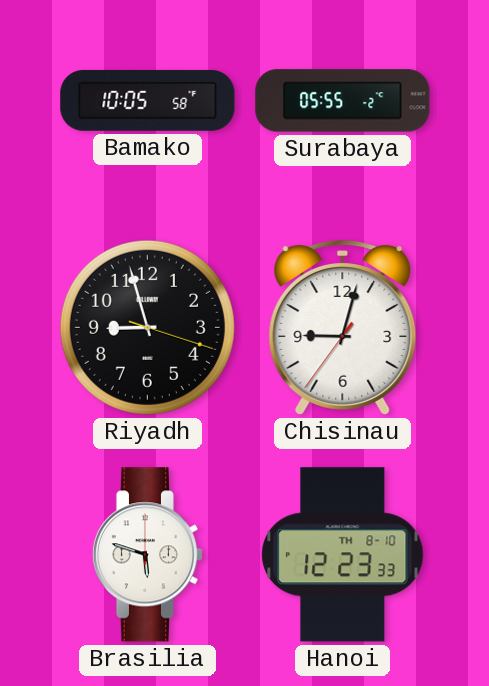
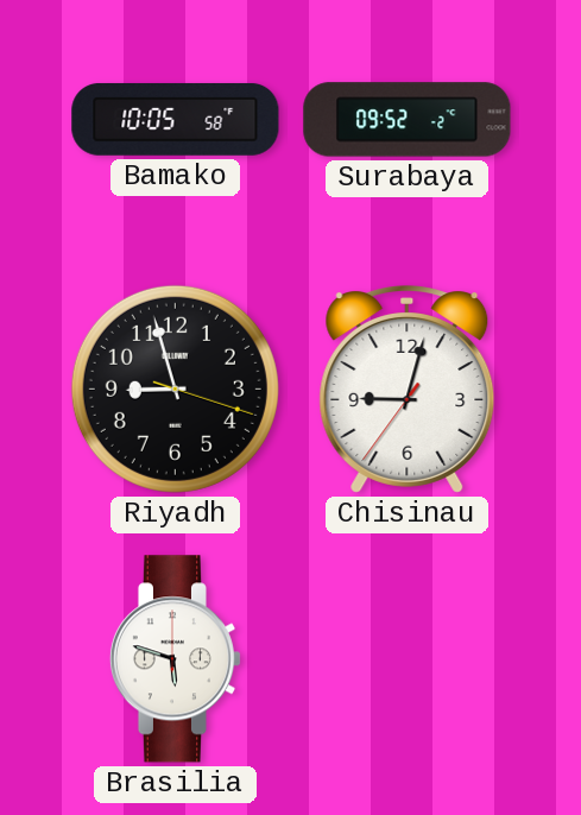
Surabaya: 05:55 -> 09:52 (408, 120)
Hanoi: 12:23 -> none (343, 555)
